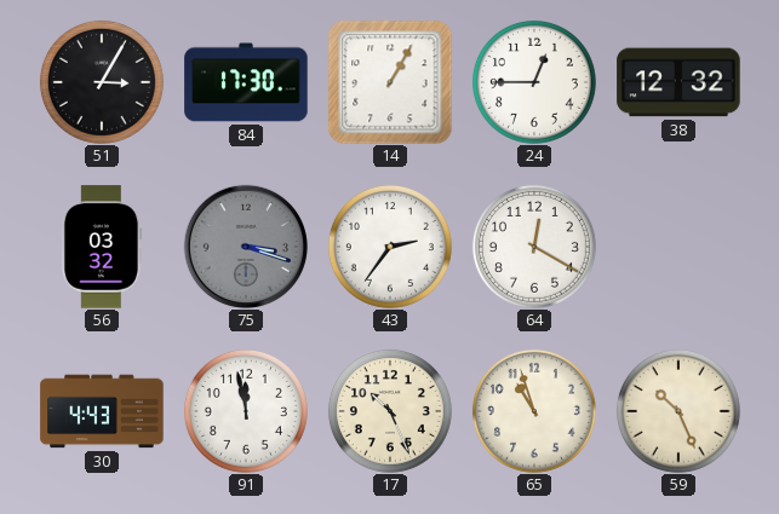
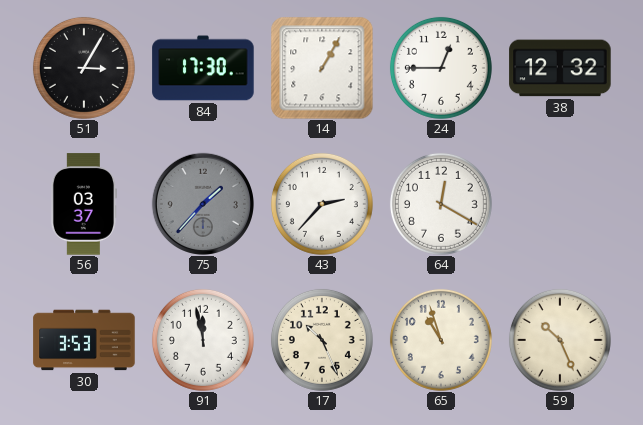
56: 03:32 -> 03:37 (83, 204)
75: 3:18 -> 1:37 (203, 204)
43: 2:36 -> 2:37 (322, 204)
30: 4:43 -> 3:53 (84, 340)
